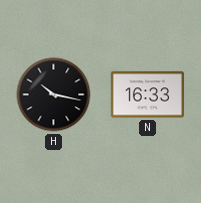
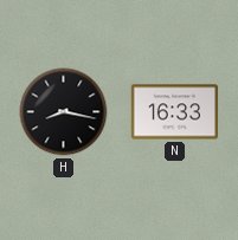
H: 10:17 -> 8:17 (64, 112)
